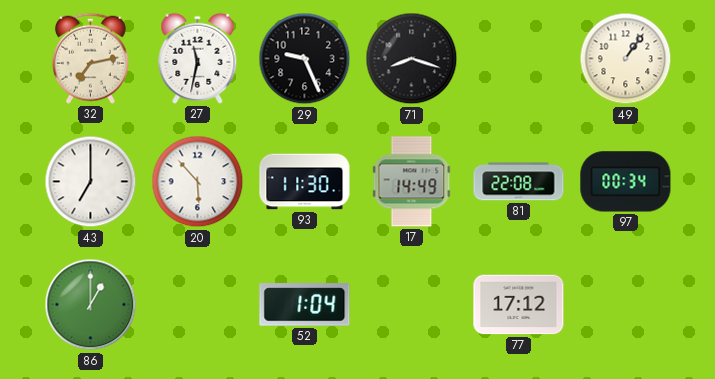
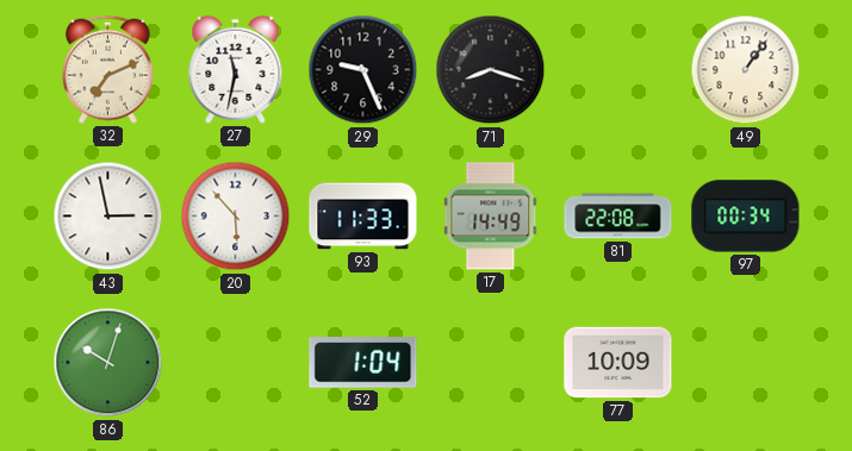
32: 7:13 -> 7:11 (107, 69)
43: 7:00 -> 2:58 (108, 217)
93: 11:30 -> 11:33 (363, 217)
86: 1:00 -> 10:03 (108, 363)
77: 17:12 -> 10:09 (618, 363)
